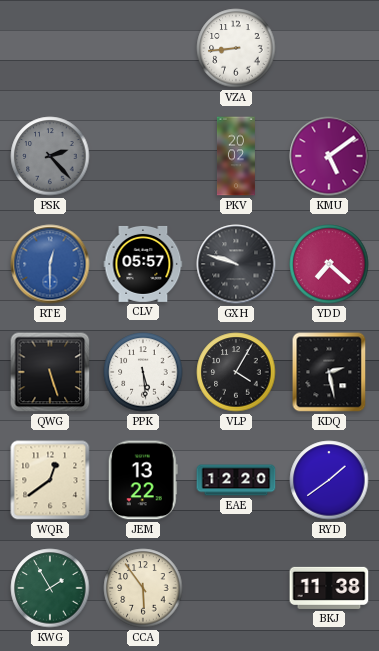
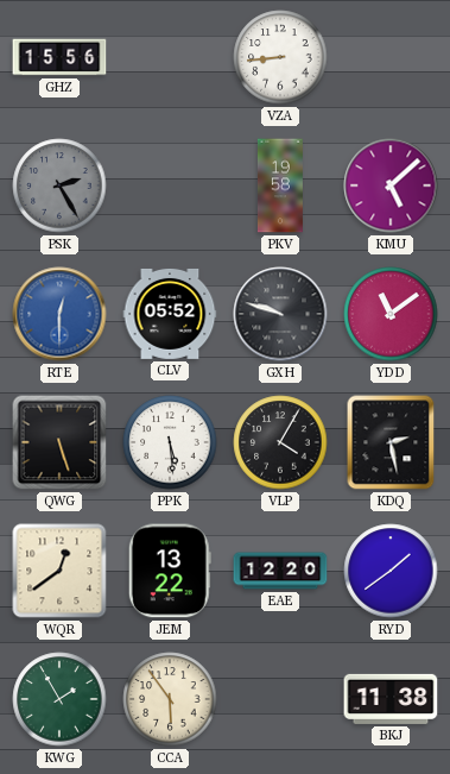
GHZ: none -> 15:56 (59, 57)
PSK: 2:23 -> 2:25 (59, 185)
PKV: 20:02 -> 19:58 (280, 185)
KMU: 5:09 -> 5:08 (391, 185)
CLV: 05:57 -> 05:52 (170, 314)
YDD: 7:22 -> 11:09 (391, 314)
